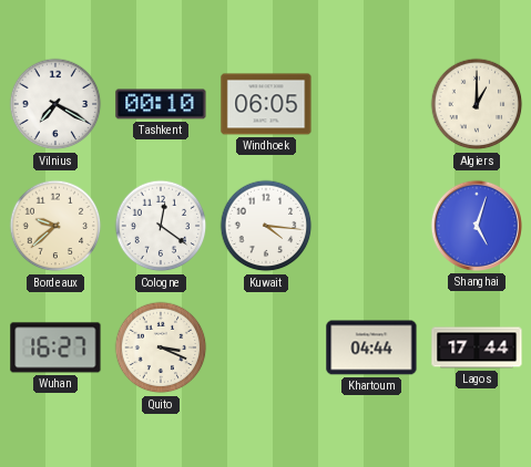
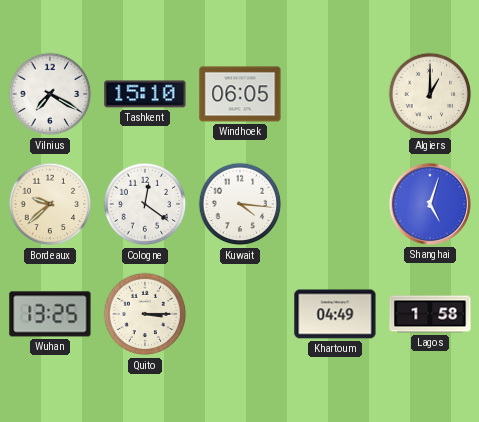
Tashkent: 00:10 -> 15:10 (145, 94)
Wuhan: 16:27 -> 13:25 (50, 314)
Quito: 3:19 -> 3:15 (145, 314)
Khartoum: 04:44 -> 04:49 (335, 314)
Lagos: 17:44 -> 1:58 (430, 314)
